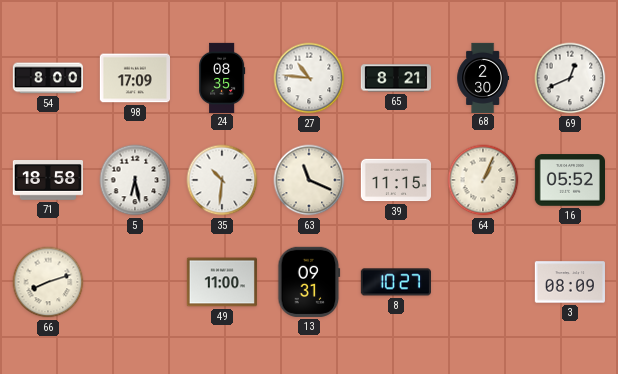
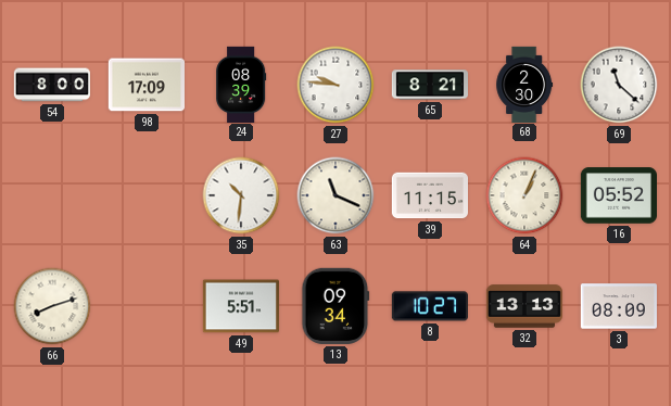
24: 08:35 -> 08:39 (241, 84)
27: 10:46 -> 9:46 (335, 85)
69: 12:41 -> 11:22 (619, 85)
71: 18:58 -> none (47, 181)
5: 6:28 -> none (135, 180)
49: 11:00 -> 5:51 (241, 306)
13: 09:31 -> 09:34 (335, 306)
32: none -> 13:13 (523, 306)
